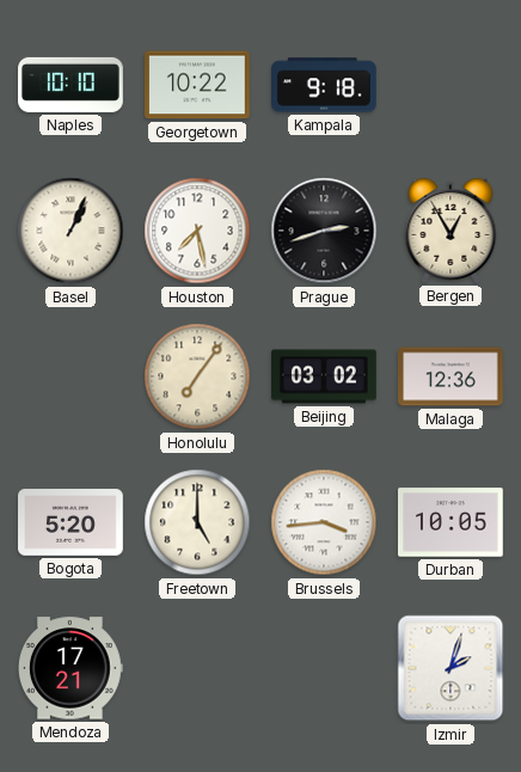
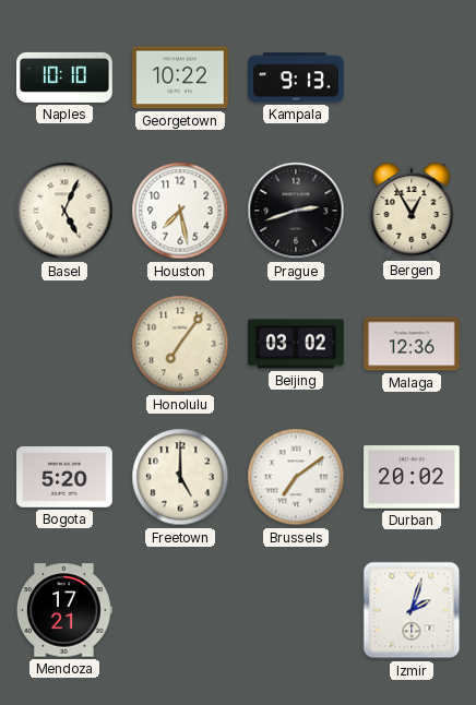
Kampala: 9:18 -> 9:13 (297, 77)
Basel: 1:04 -> 5:04 (64, 211)
Brussels: 3:44 -> 7:09 (296, 477)
Durban: 10:05 -> 20:02 (413, 477)
